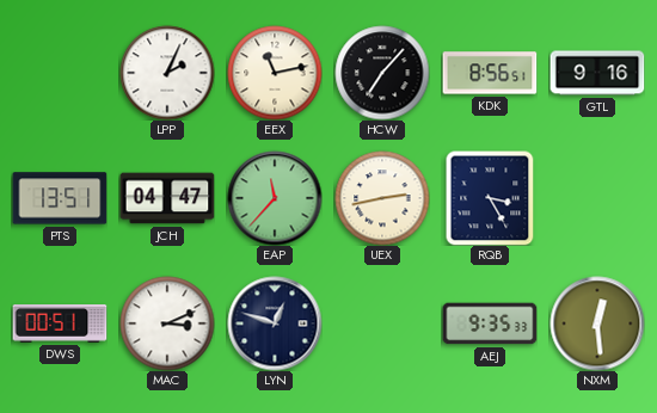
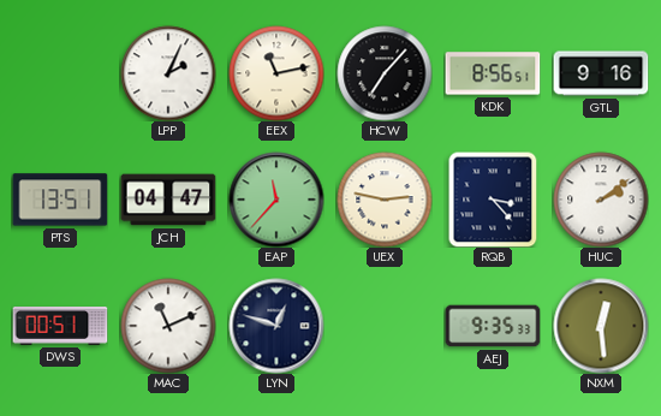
UEX: 2:43 -> 2:47 (385, 200)
RQB: 3:25 -> 3:23 (493, 200)
HUC: none -> 2:09 (601, 200)
MAC: 3:11 -> 11:11 (168, 326)
